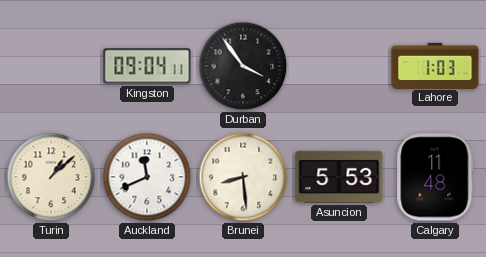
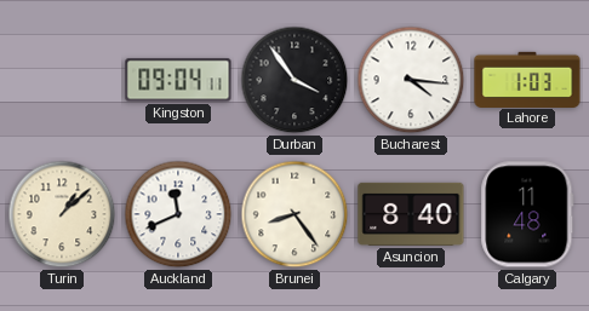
Bucharest: none -> 4:16 (411, 80)
Brunei: 8:29 -> 8:24 (294, 214)
Asuncion: 5:53 -> 8:40 (411, 214)
